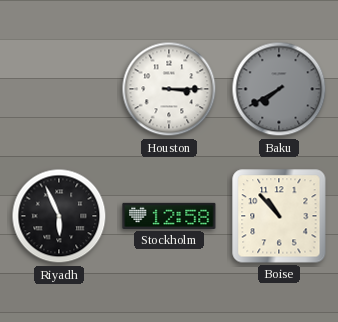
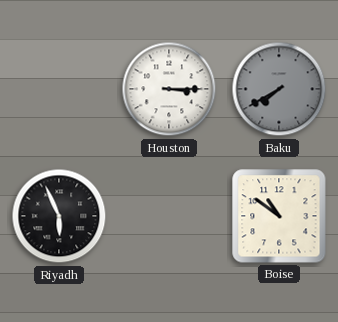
Stockholm: 12:58 -> none (169, 216)
Boise: 10:53 -> 10:51 (279, 216)
